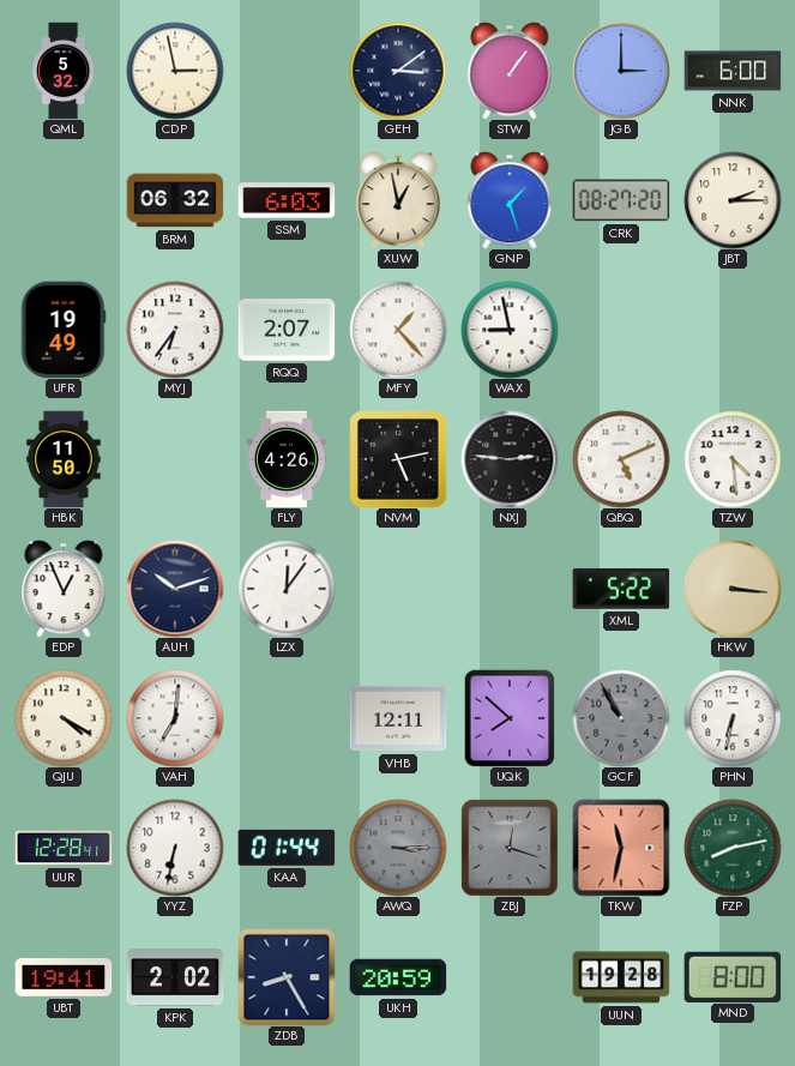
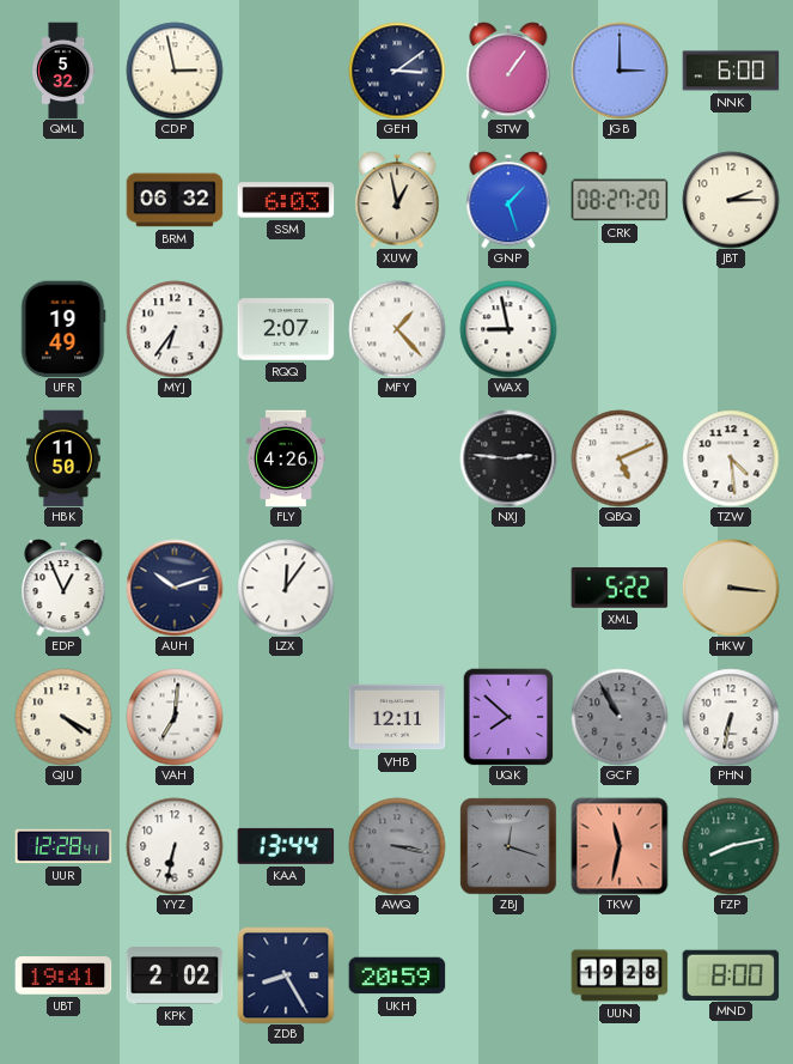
NVM: 5:13 -> none (398, 459)
KAA: 01:44 -> 13:44 (286, 846)
AWQ: 3:15 -> 3:17 (397, 846)
